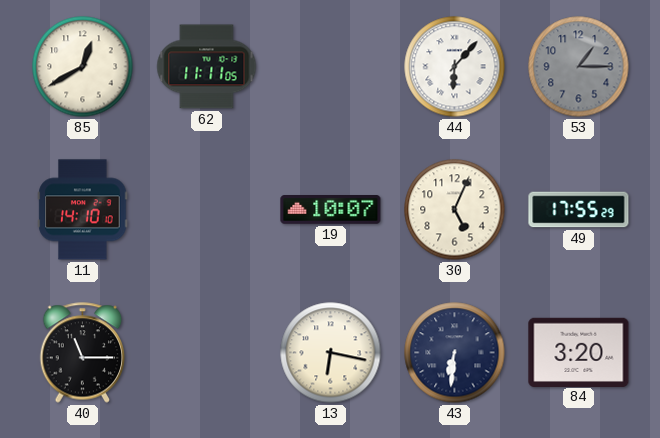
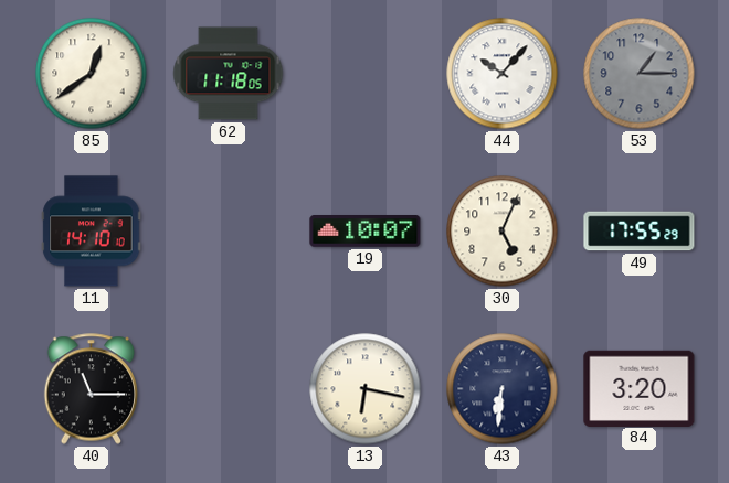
85: 12:40 -> 12:39 (92, 74)
62: 11:11 -> 11:18 (229, 74)
44: 6:07 -> 10:07 (503, 74)
